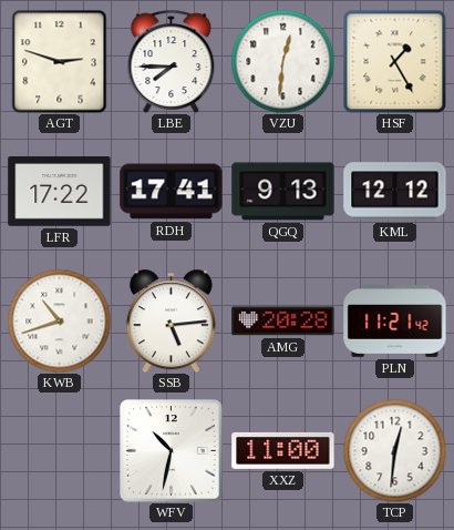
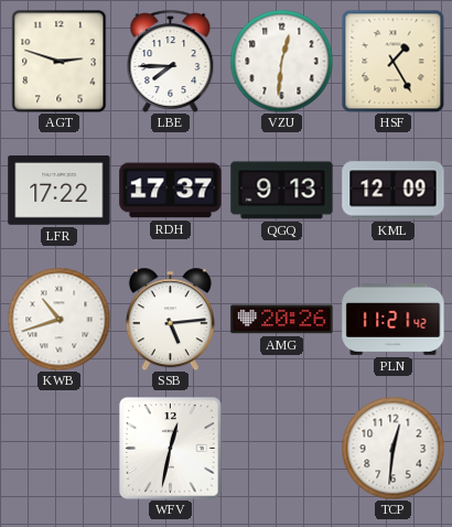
RDH: 17:41 -> 17:37 (171, 191)
KML: 12:12 -> 12:09 (394, 191)
AMG: 20:28 -> 20:26 (282, 320)
WFV: 10:32 -> 12:32 (171, 449)
XXZ: 11:00 -> none (283, 450)
